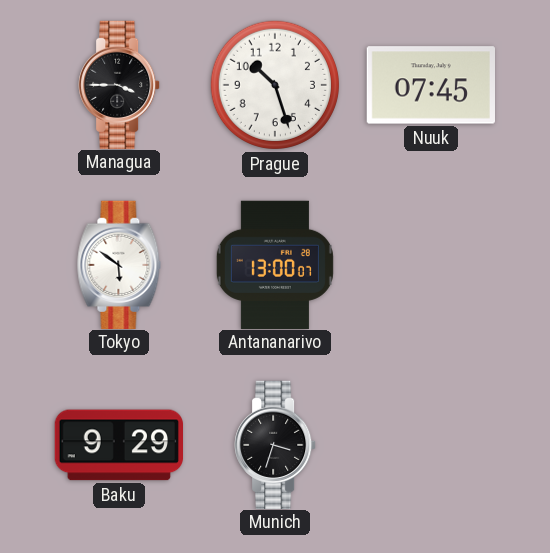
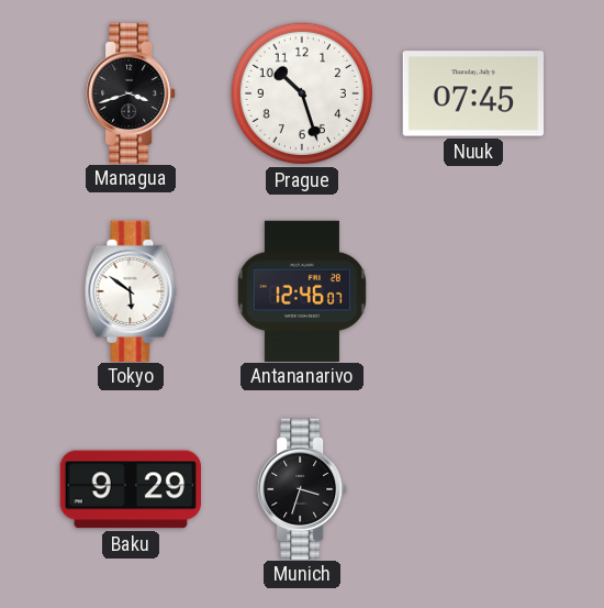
Managua: 3:45 -> 3:42 (131, 92)
Antananarivo: 13:00 -> 12:46 (302, 290)
